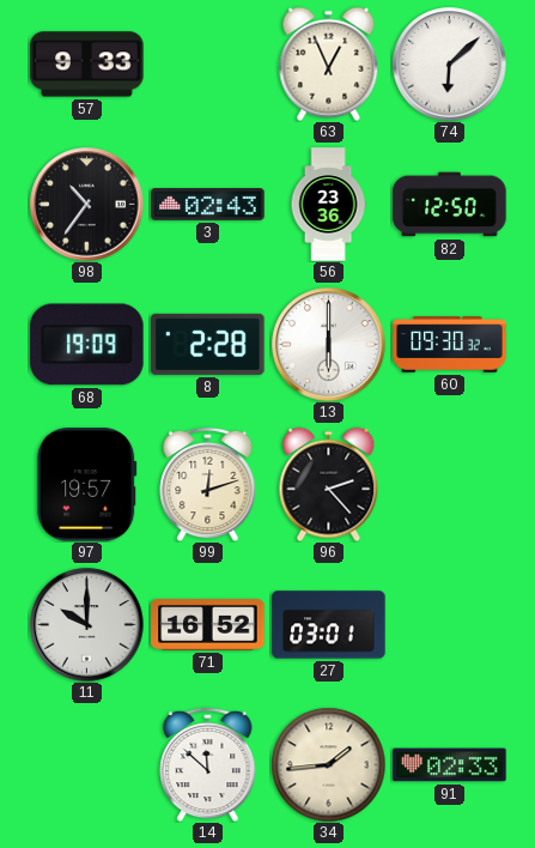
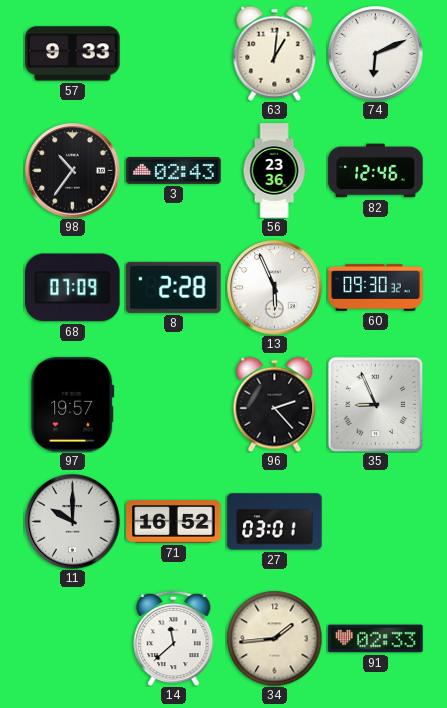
63: 12:56 -> 1:01 (275, 53)
74: 6:08 -> 6:11 (376, 54)
82: 12:50 -> 12:46 (376, 171)
68: 19:09 -> 07:09 (73, 288)
13: 6:00 -> 5:56 (275, 288)
99: 12:12 -> none (208, 484)
35: none -> 8:56 (375, 404)
14: 11:52 -> 11:38 (174, 638)
